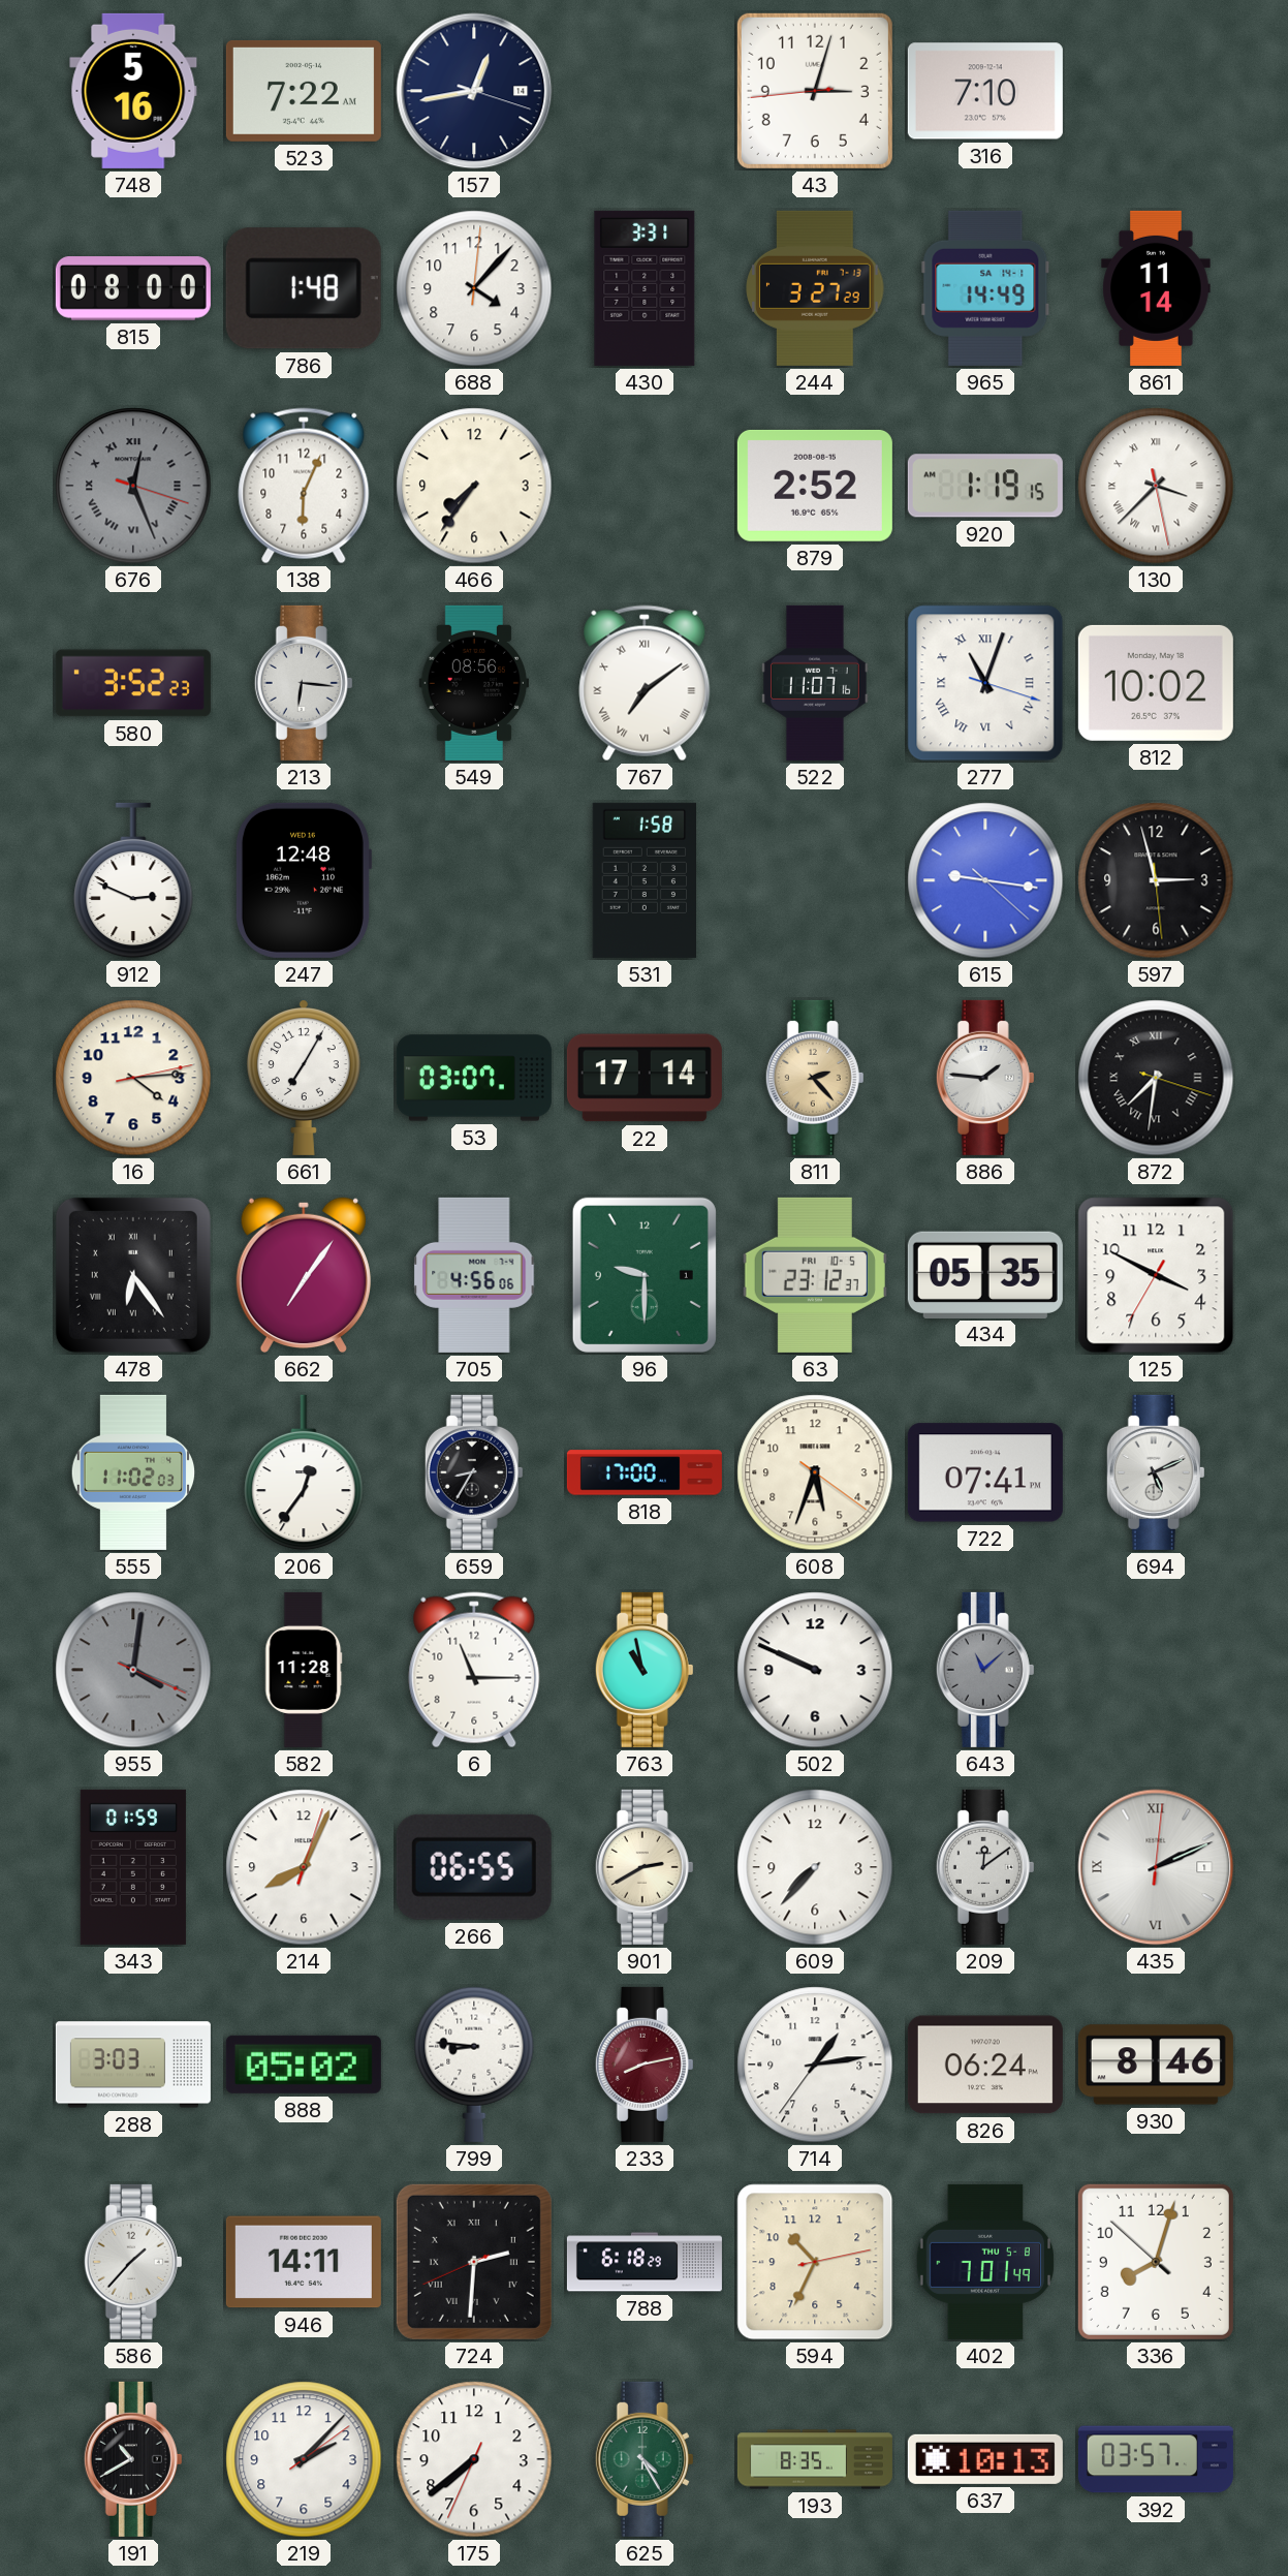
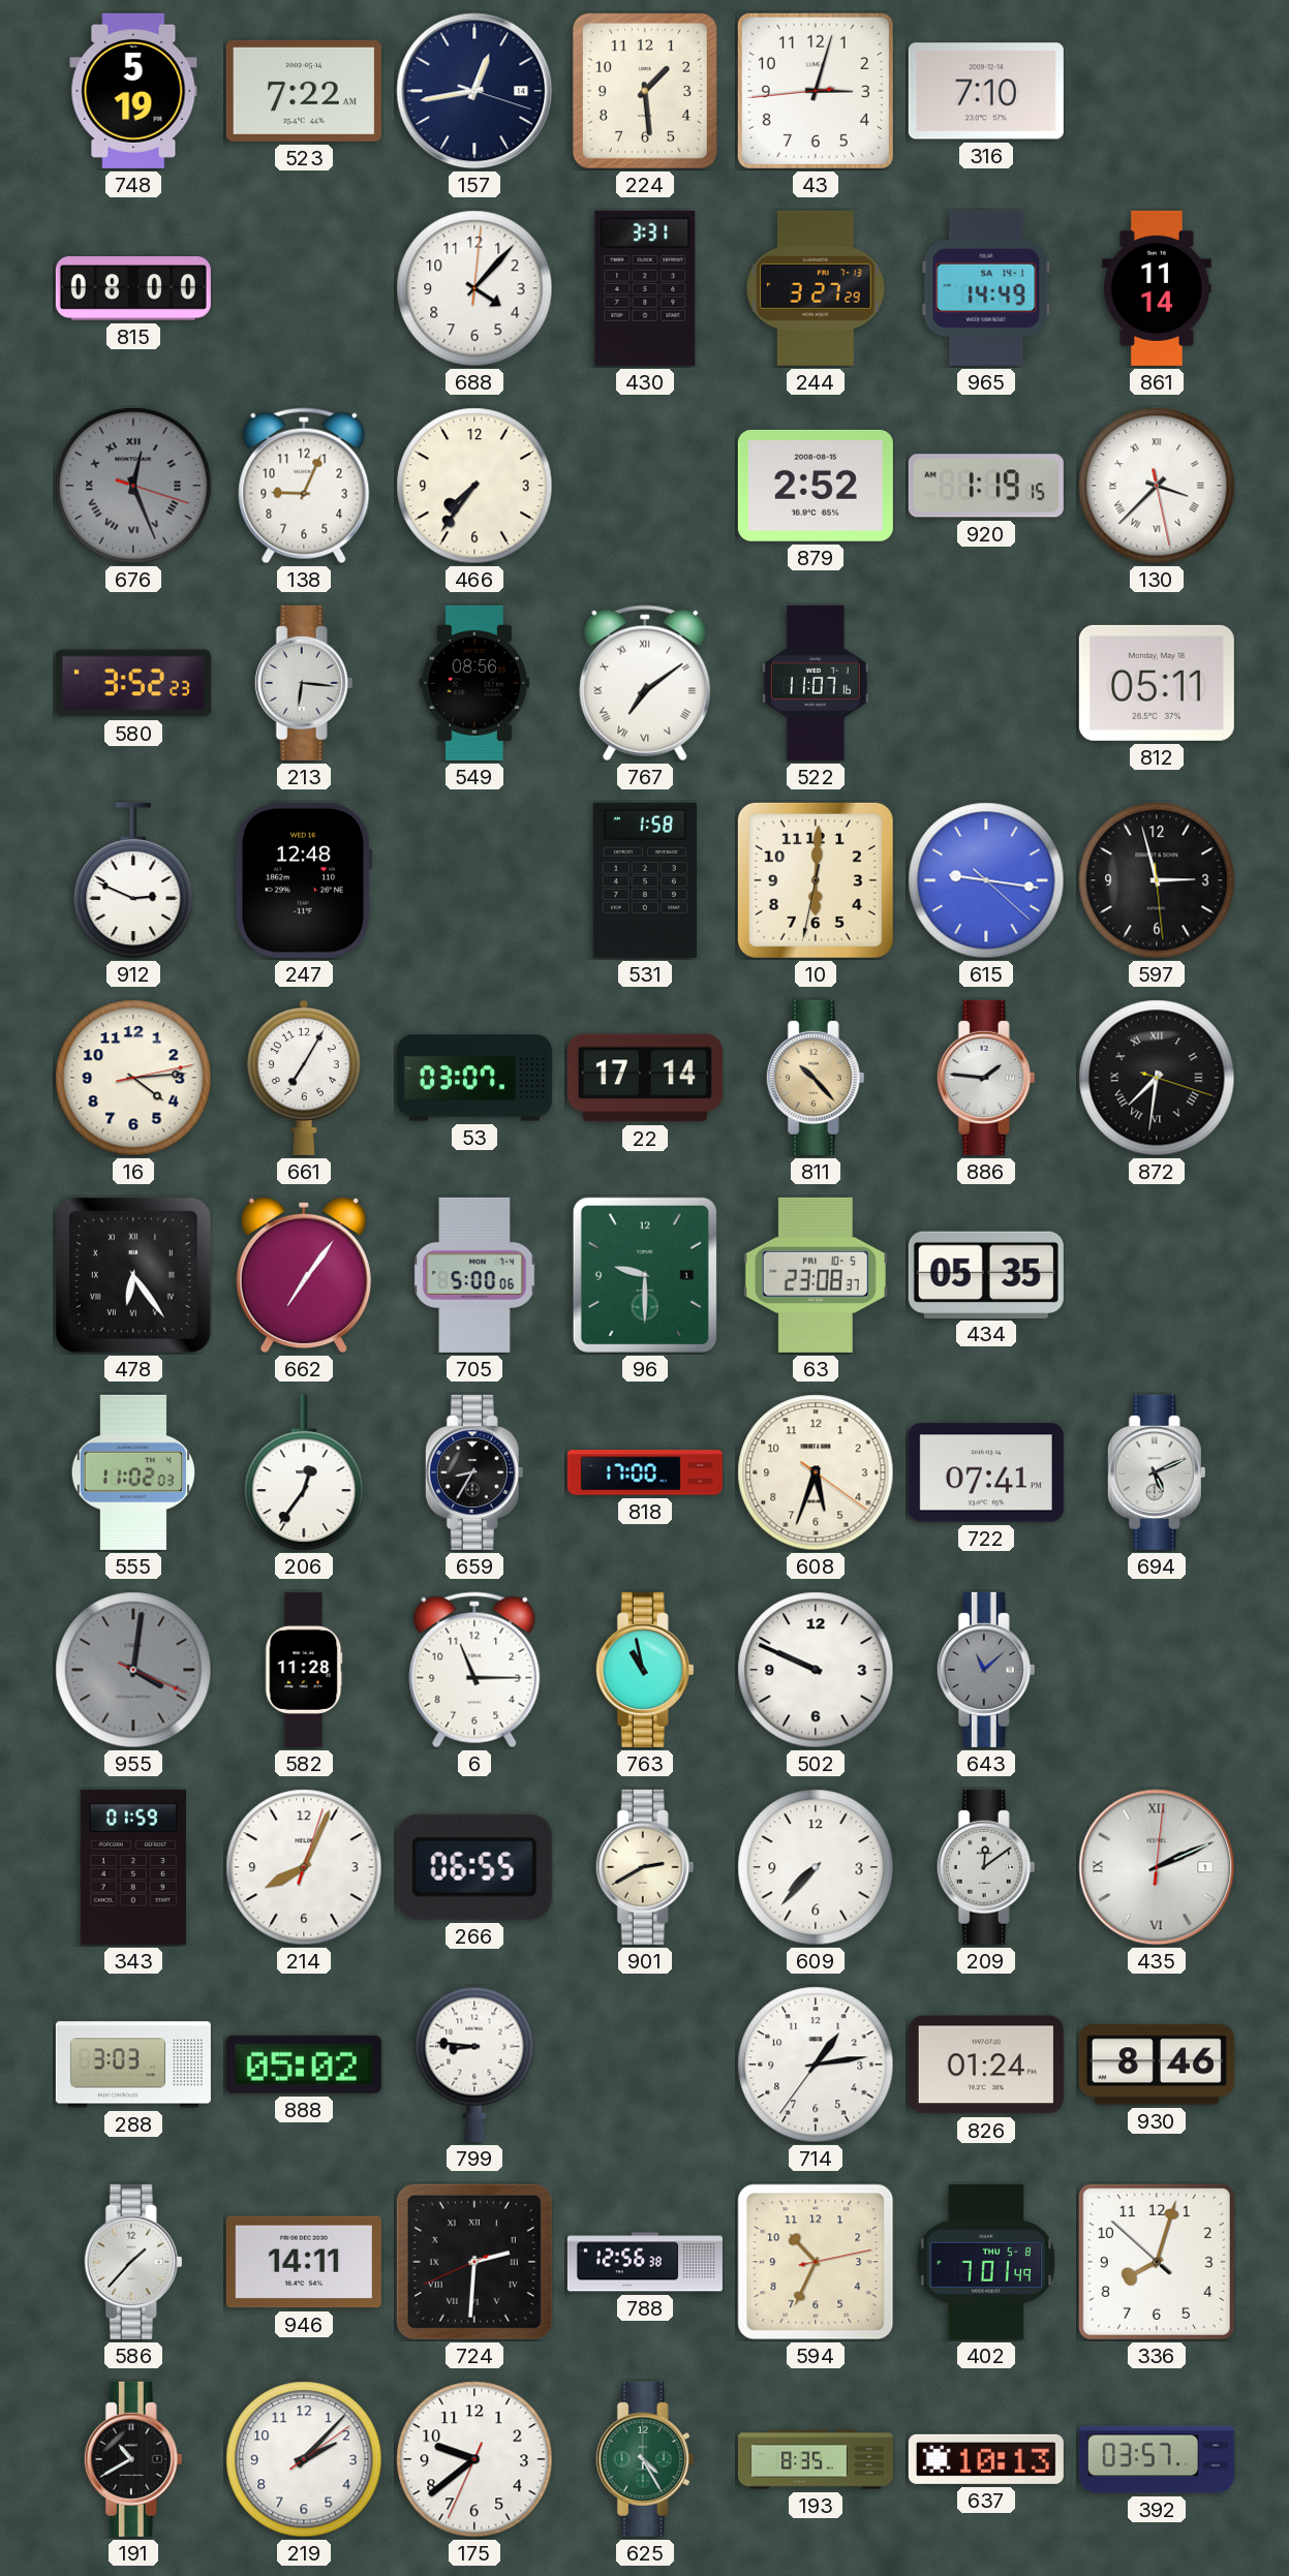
748: 5:16 -> 5:19 (133, 91)
224: none -> 1:29 (645, 91)
786: 1:48 -> none (304, 288)
138: 6:04 -> 9:04 (304, 486)
277: 11:03 -> none (985, 683)
812: 10:02 -> 05:11 (1157, 683)
10: none -> 6:00 (816, 880)
811: 2:23 -> 10:23 (816, 1078)
705: 4:56 -> 5:00 (474, 1275)
63: 23:12 -> 23:08 (816, 1275)
125: 3:49 -> none (1156, 1275)
233: 8:13 -> none (645, 2065)
826: 06:24 -> 01:24 (986, 2065)
788: 6:18 -> 12:56 (645, 2262)
175: 7:38 -> 9:38 (474, 2459)
